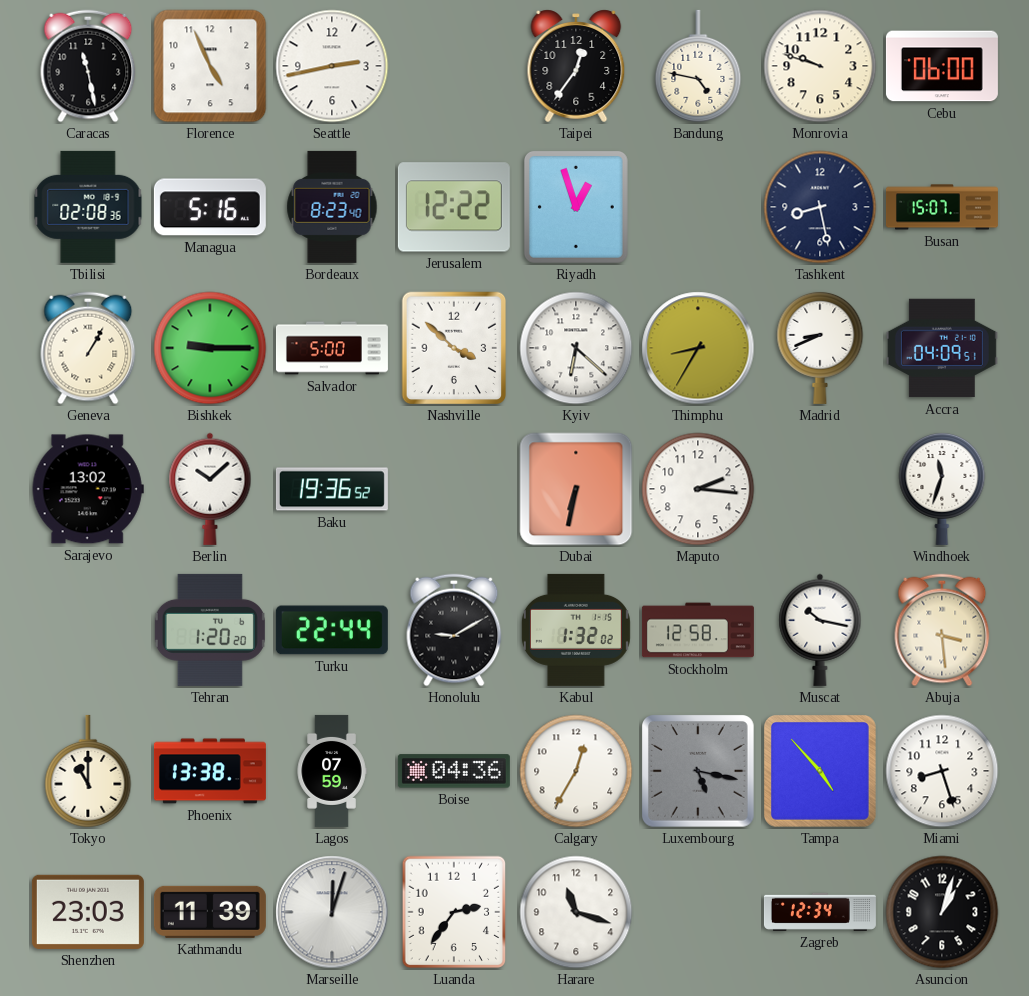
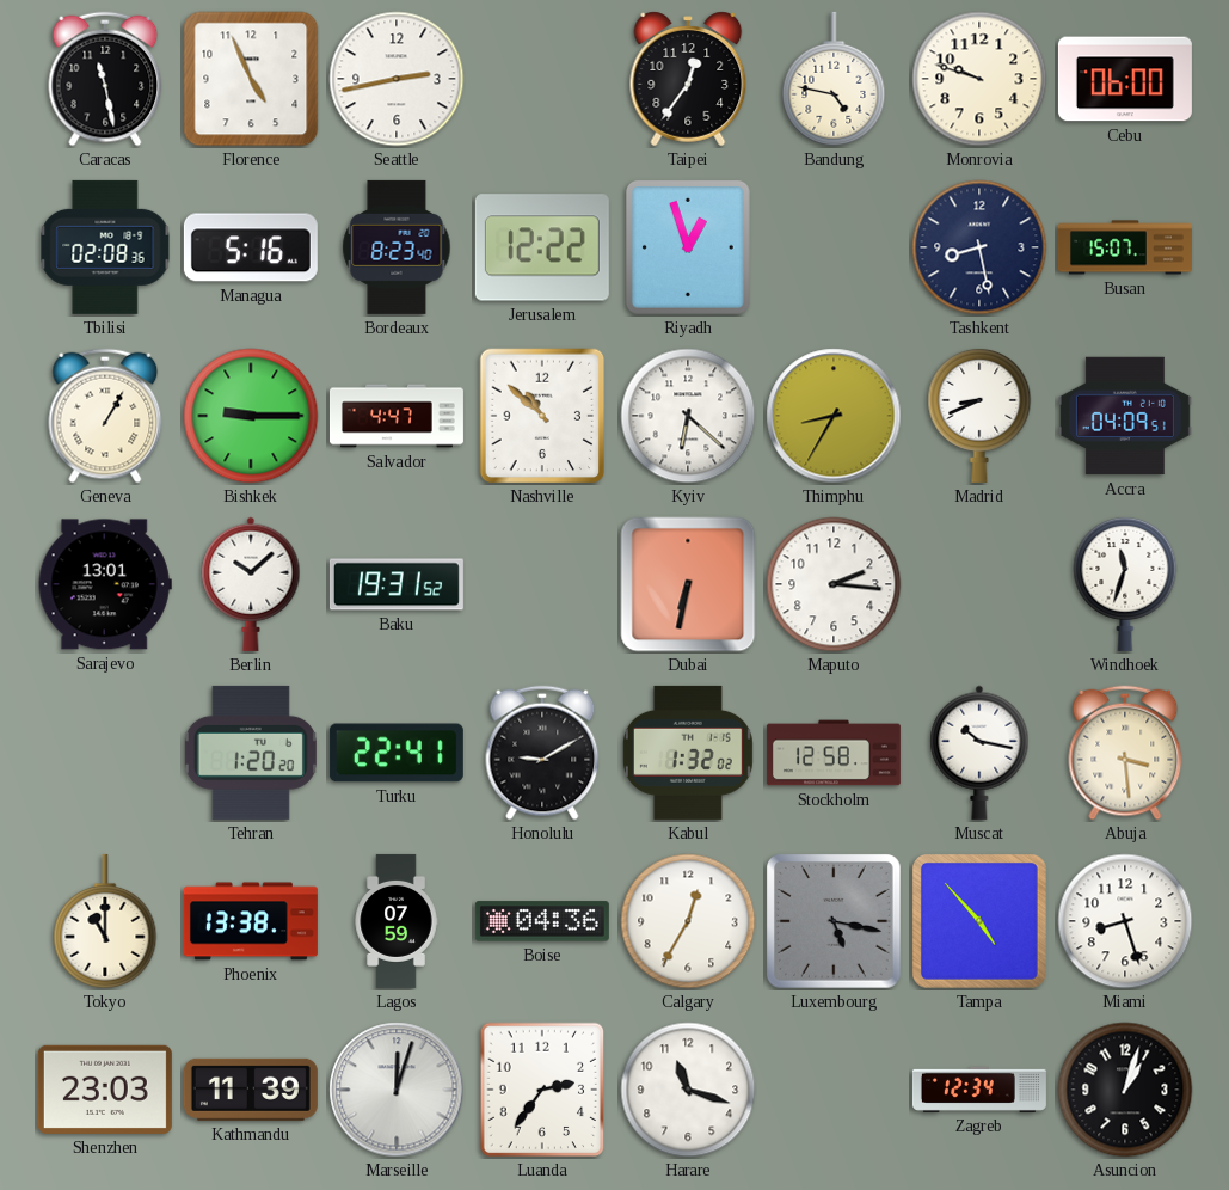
Salvador: 5:00 -> 4:47 (397, 416)
Nashville: 3:52 -> 10:52 (542, 416)
Sarajevo: 13:02 -> 13:01 (105, 584)
Baku: 19:36 -> 19:31 (397, 584)
Turku: 22:44 -> 22:41 (397, 753)
